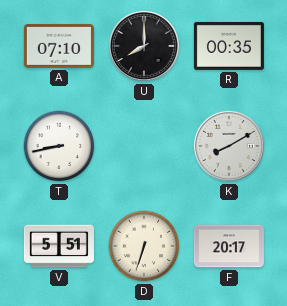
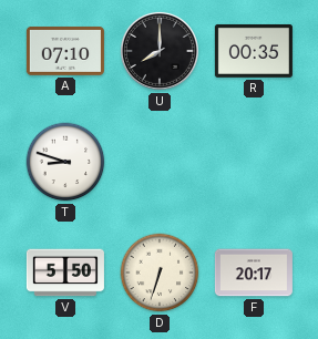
T: 8:43 -> 8:48 (65, 162)
K: 8:10 -> none (229, 146)
V: 5:51 -> 5:50 (65, 273)
